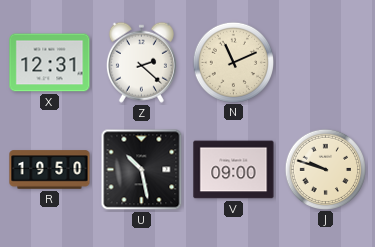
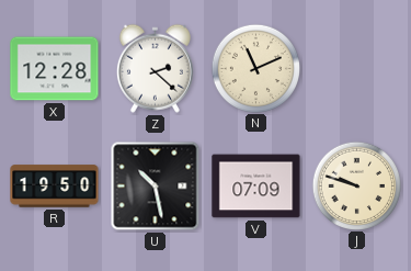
X: 12:31 -> 12:28 (55, 69)
V: 09:00 -> 07:09 (256, 187)
